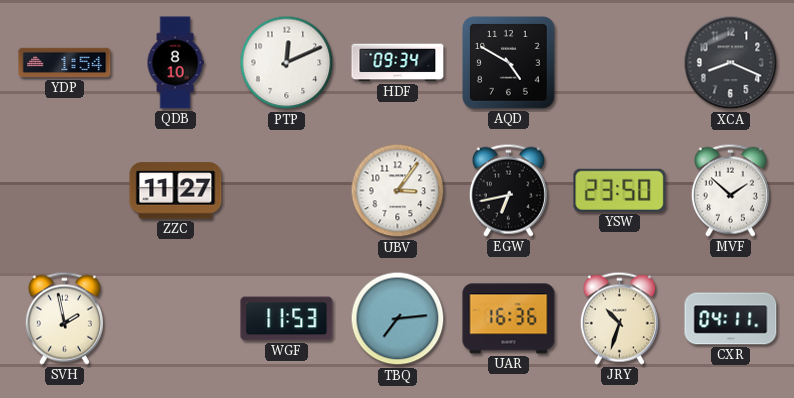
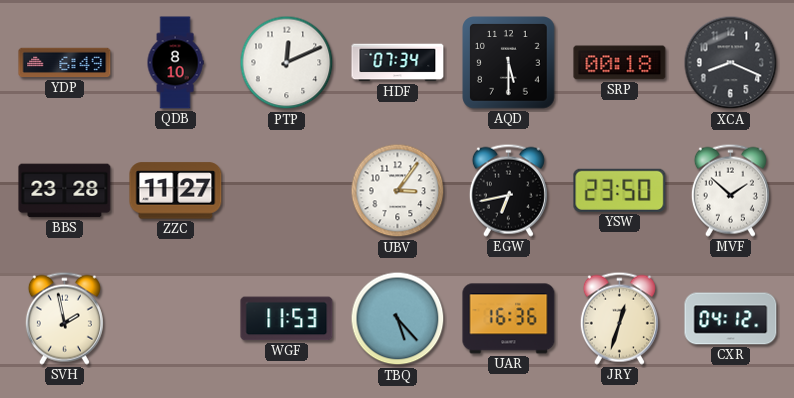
YDP: 1:54 -> 6:49 (65, 63)
HDF: 09:34 -> 07:34 (398, 63)
AQD: 4:50 -> 5:30 (509, 63)
SRP: none -> 00:18 (620, 63)
BBS: none -> 23:28 (65, 191)
TBQ: 7:14 -> 5:23 (398, 319)
JRY: 10:33 -> 12:33 (619, 318)
CXR: 04:11 -> 04:12 (731, 319)
